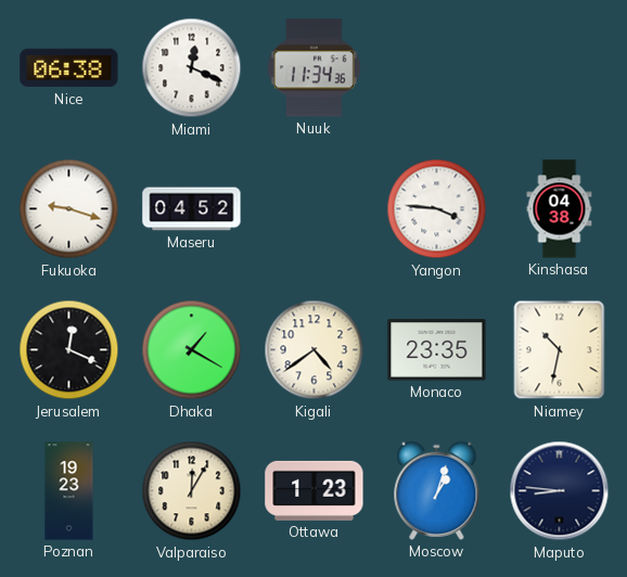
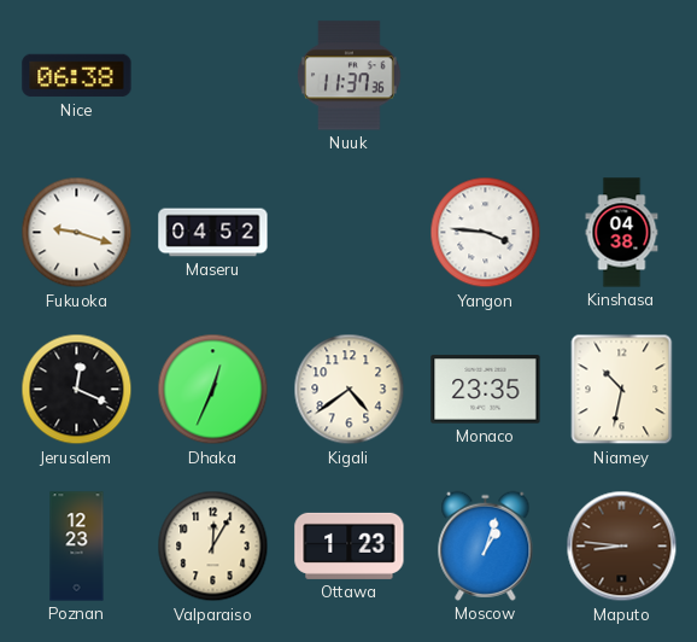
Miami: 12:19 -> none (192, 68)
Nuuk: 11:34 -> 11:37 (350, 76)
Dhaka: 1:20 -> 12:34 (213, 390)
Poznan: 19:23 -> 12:23 (77, 547)
Maputo dial: navy -> brown (622, 547)
